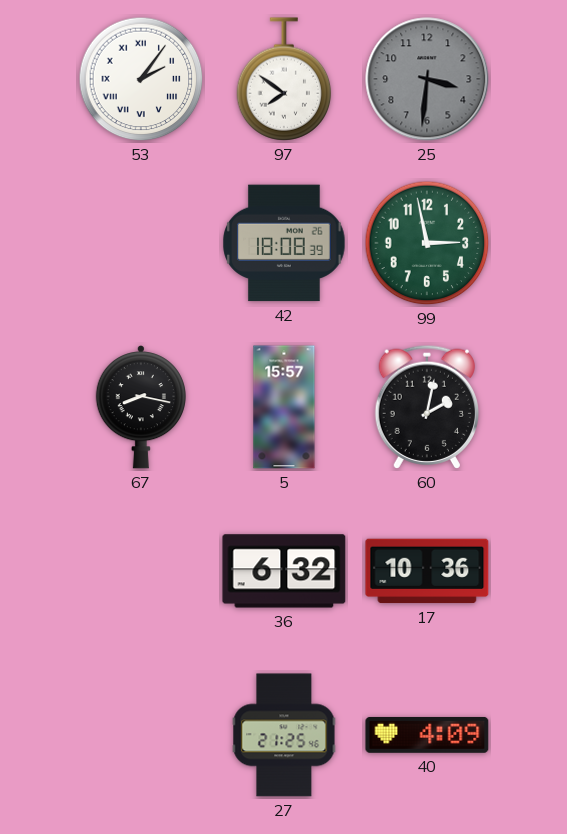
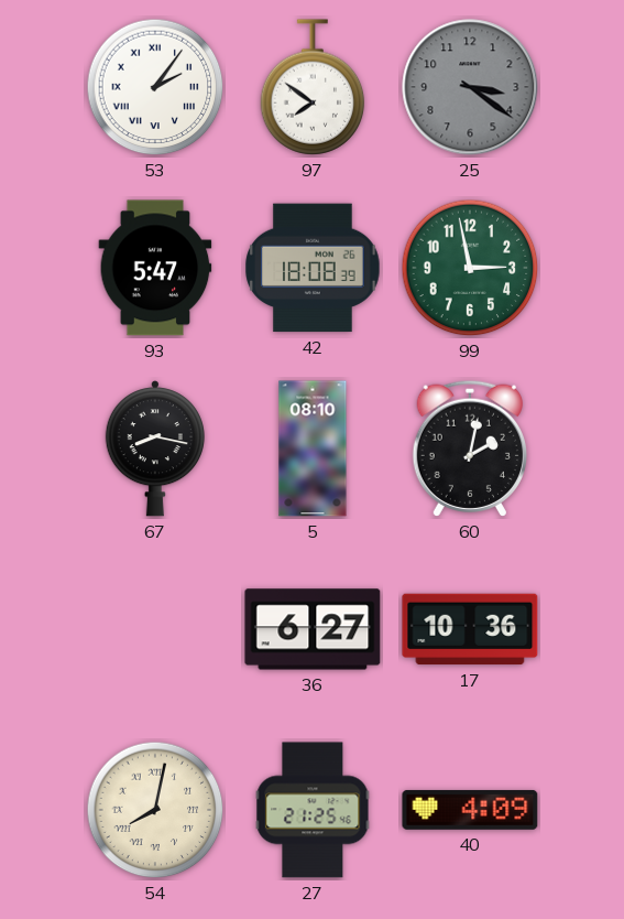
25: 3:31 -> 3:21 (470, 87)
93: none -> 5:47 (155, 268)
5: 15:57 -> 08:10 (313, 448)
36: 6:32 -> 6:27 (313, 629)
54: none -> 8:02 (155, 810)
